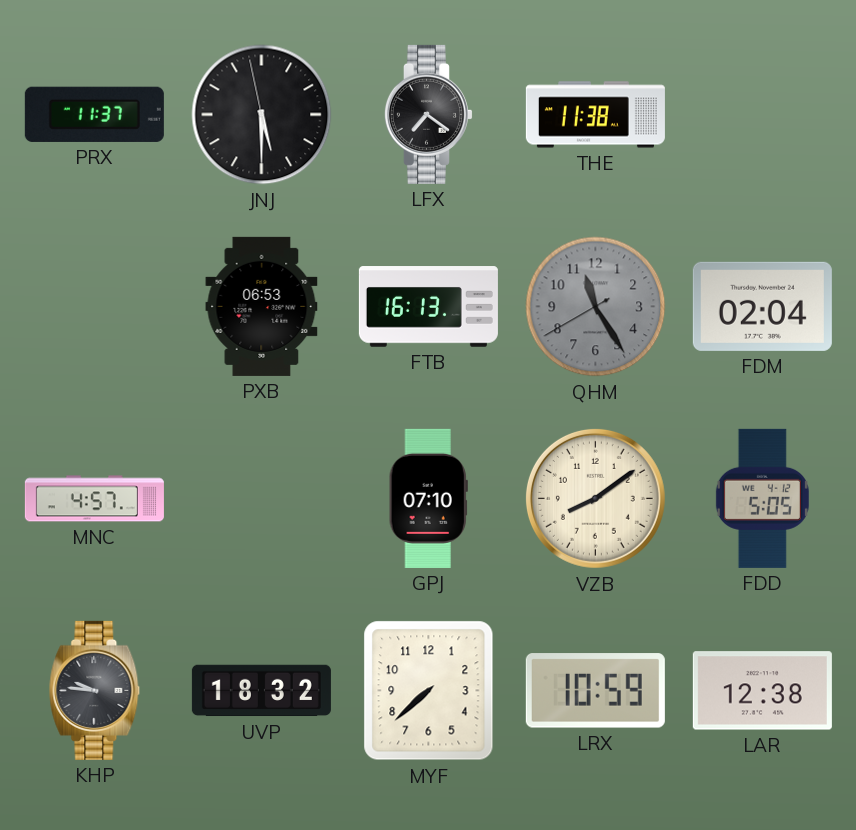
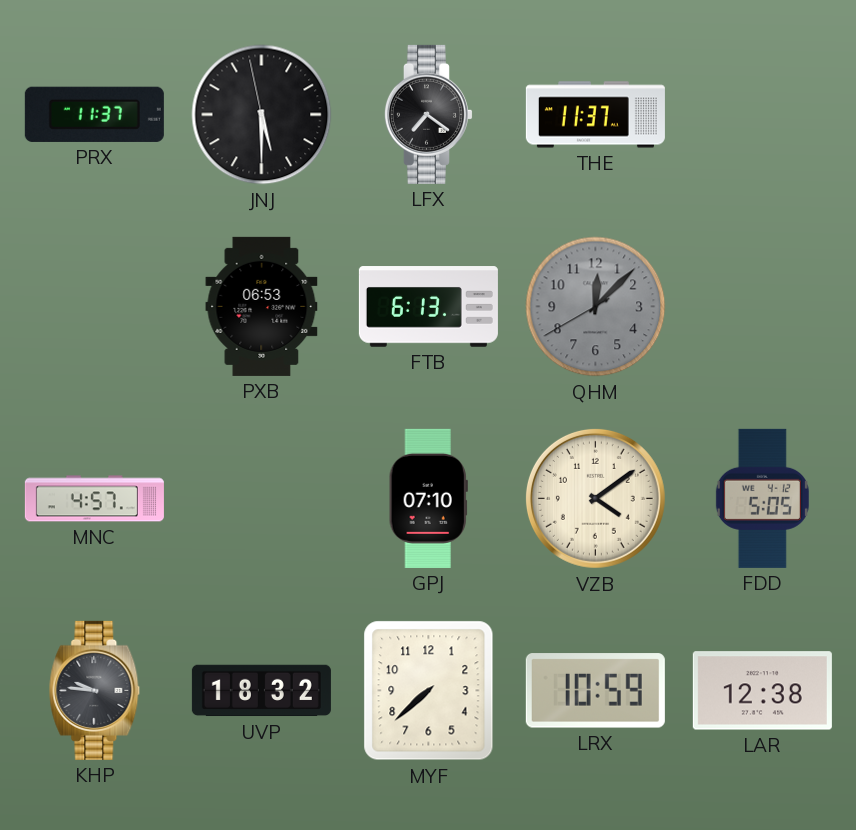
THE: 11:38 -> 11:37 (595, 115)
FTB: 16:13 -> 6:13 (428, 307)
QHM: 11:24 -> 12:07 (596, 307)
FDM: 02:04 -> none (762, 306)
VZB: 8:09 -> 4:09 (595, 498)
